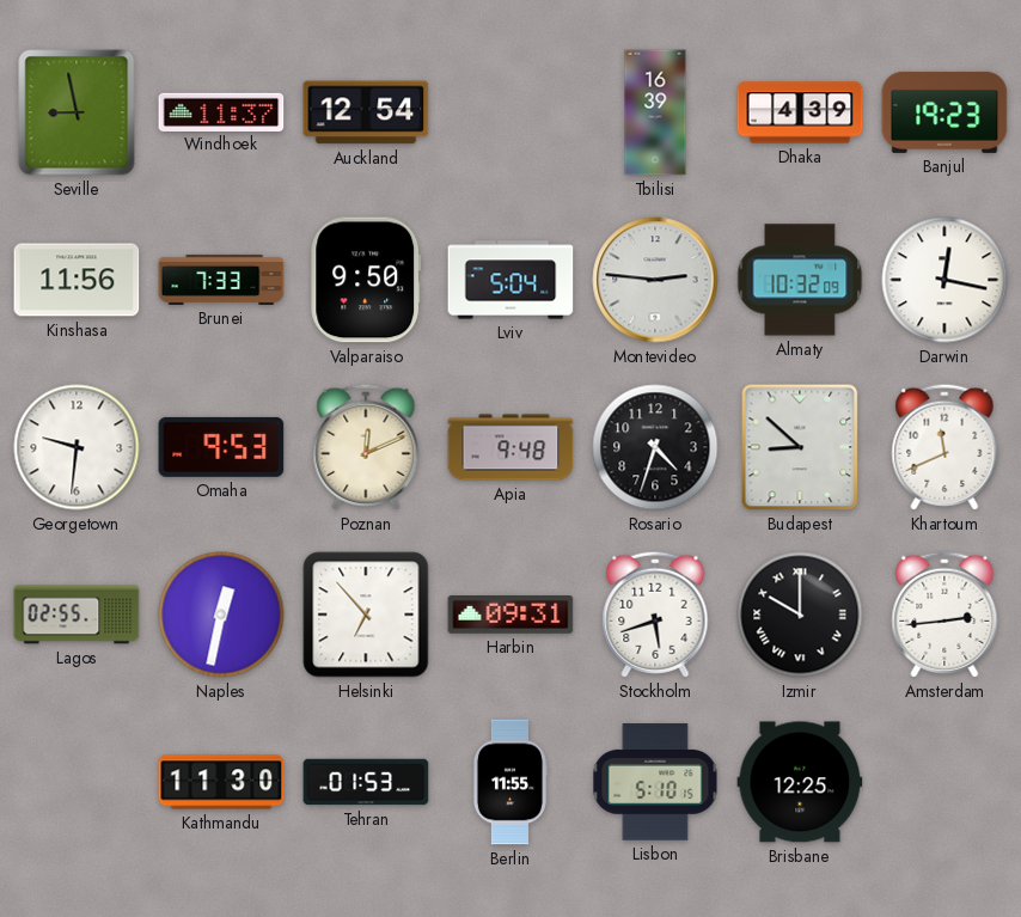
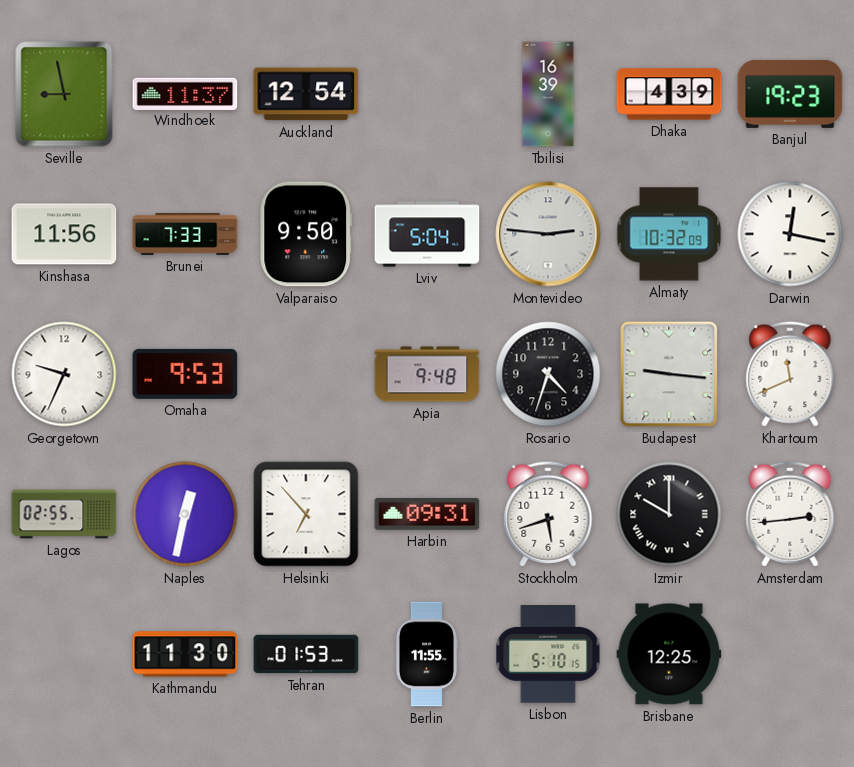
Georgetown: 9:31 -> 9:34 (64, 374)
Poznan: 12:11 -> none (366, 447)
Budapest: 8:52 -> 9:16 (669, 374)
